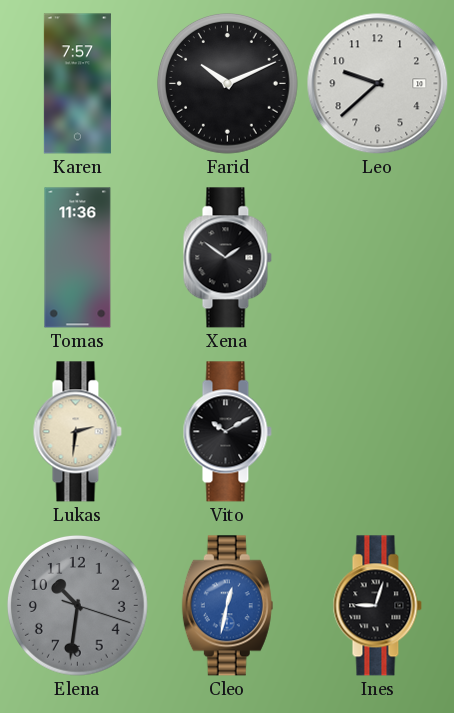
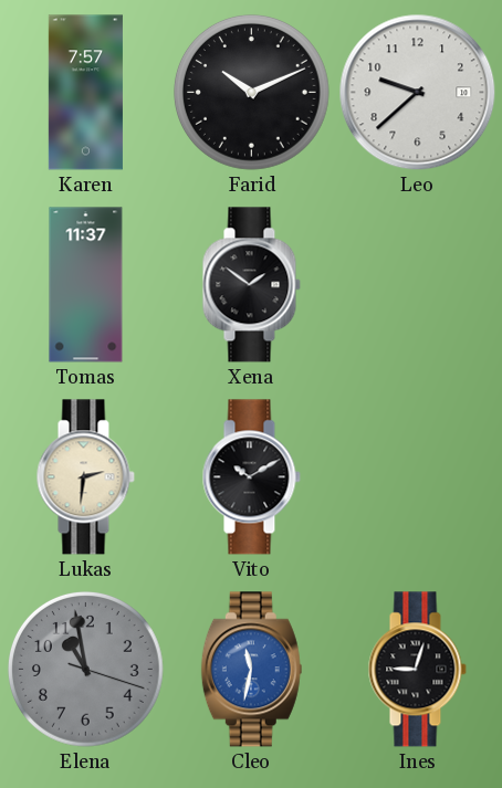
Tomas: 11:36 -> 11:37 (86, 285)
Elena: 10:31 -> 10:58 (86, 670)
Cleo: 12:32 -> 11:32 (251, 670)
